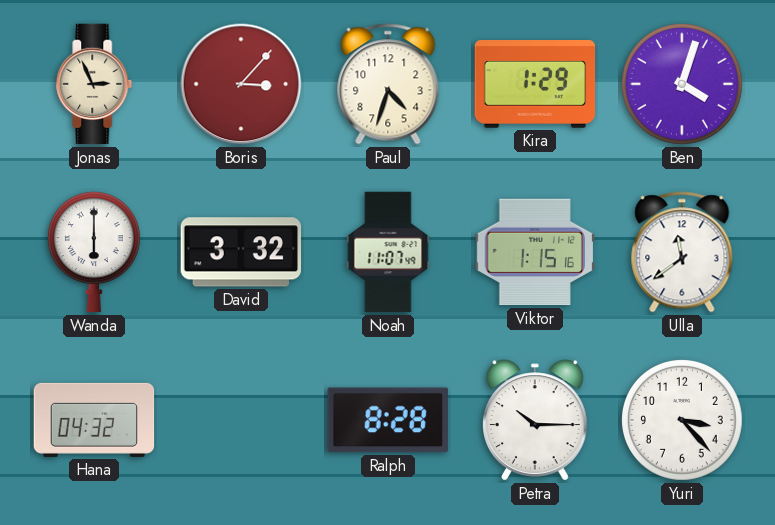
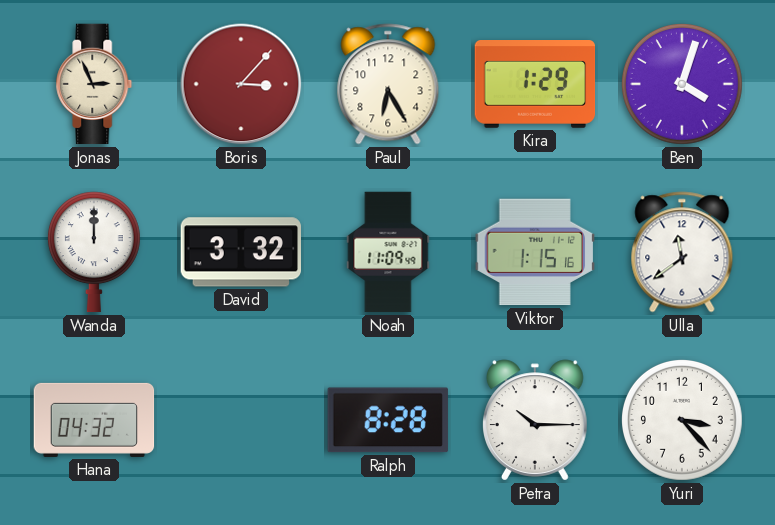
Paul: 4:33 -> 6:25 (388, 84)
Wanda: 6:00 -> 12:00 (94, 252)
Noah: 11:07 -> 11:09 (388, 252)
